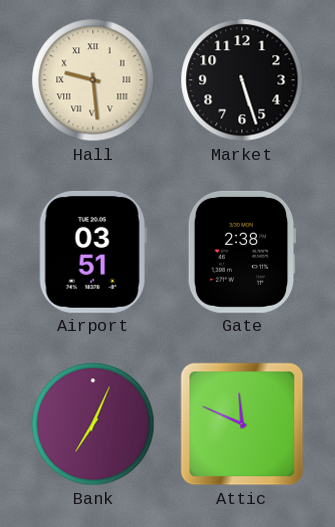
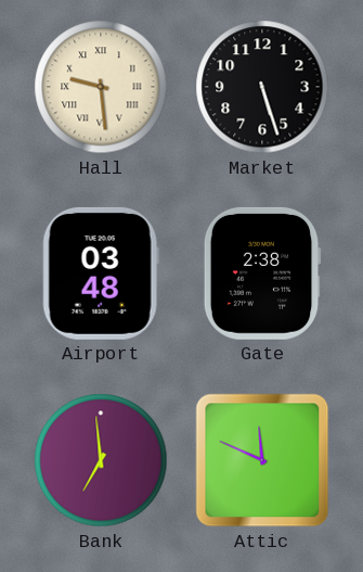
Airport: 03:51 -> 03:48 (101, 274)
Bank: 7:04 -> 6:59 (101, 460)
